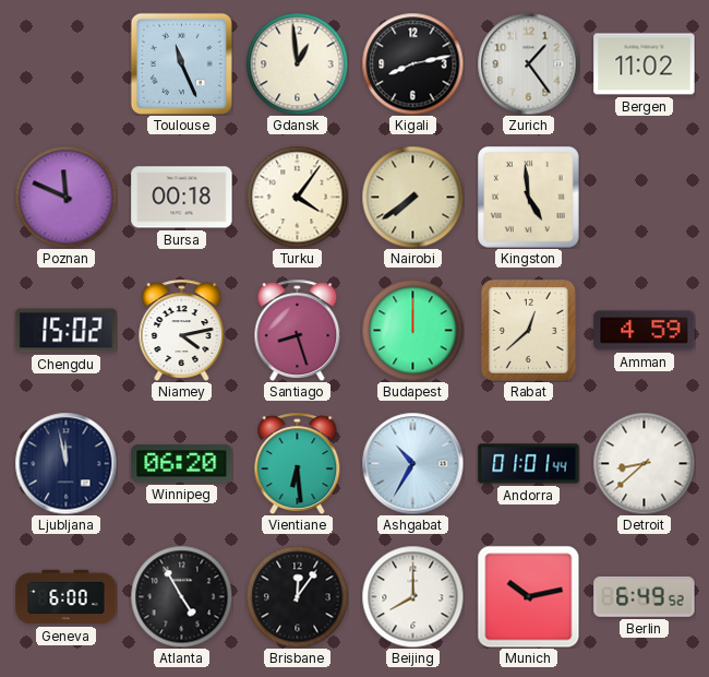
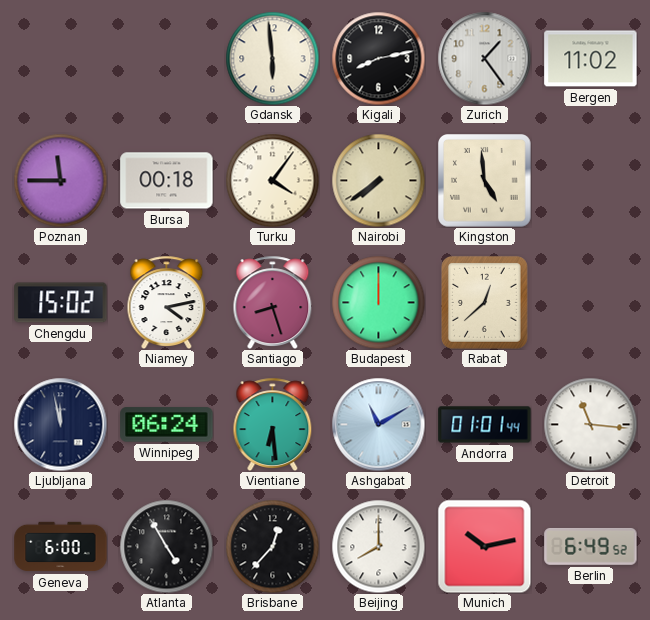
Toulouse: 11:26 -> none (181, 63)
Gdansk: 12:59 -> 5:59 (272, 58)
Poznan: 11:49 -> 11:45 (60, 180)
Amman: 4:59 -> none (645, 331)
Winnipeg: 06:20 -> 06:24 (167, 425)
Ashgabat: 10:35 -> 11:10 (378, 424)
Detroit: 8:38 -> 11:16 (590, 424)
Brisbane: 12:06 -> 12:37 (272, 546)
